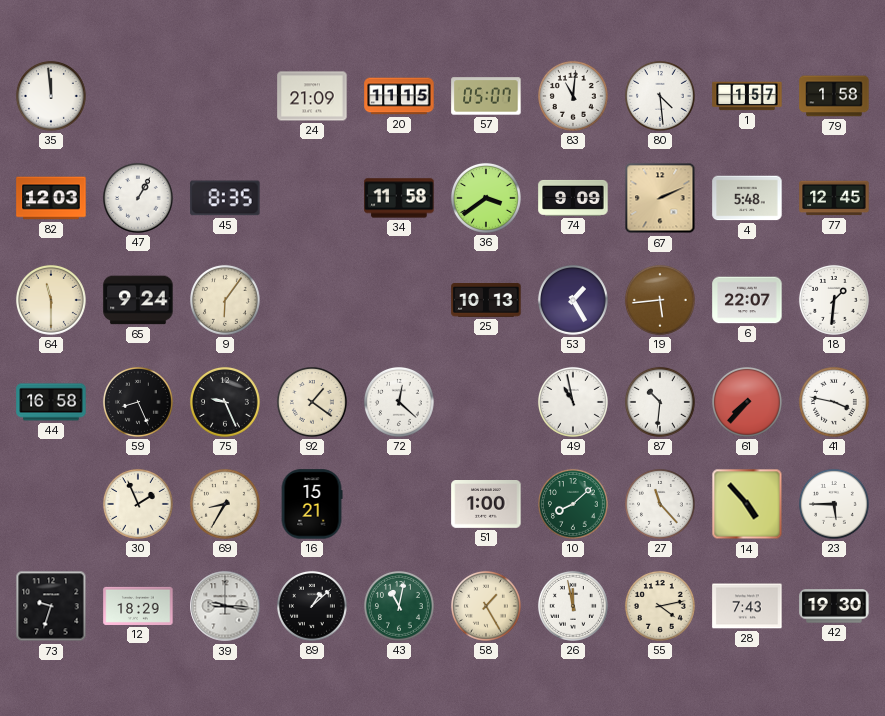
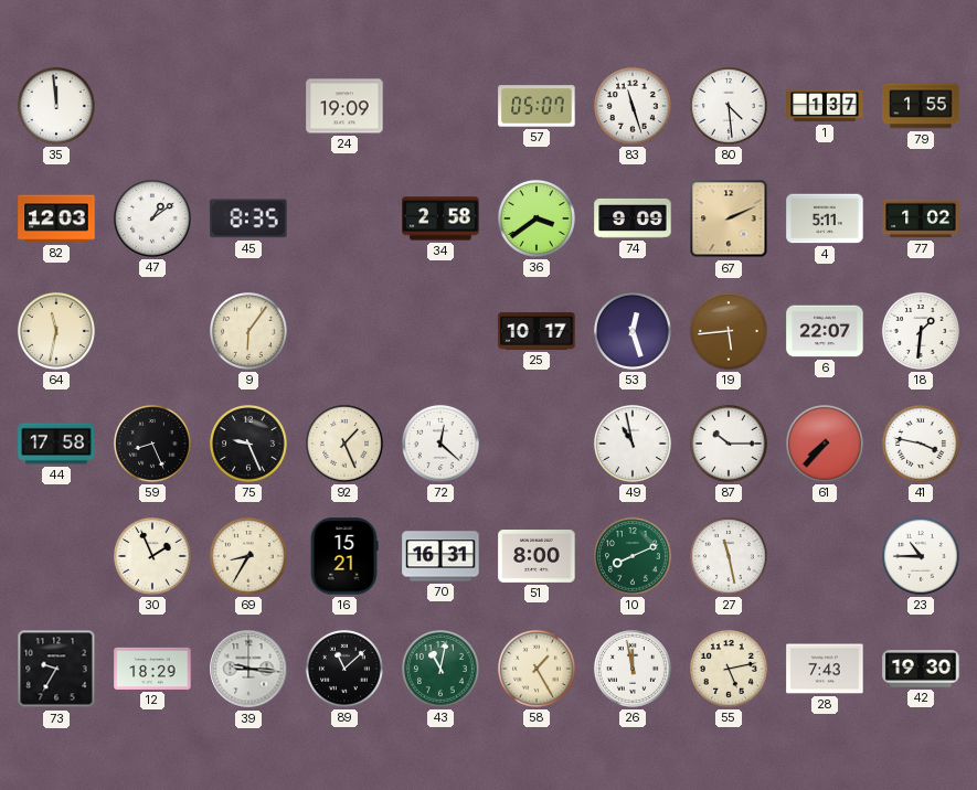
24: 21:09 -> 19:09 (344, 106)
20: 11:15 -> none (399, 96)
83: 11:01 -> 11:27 (633, 106)
1: 1:57 -> 1:37 (825, 106)
79: 1:58 -> 1:55 (921, 106)
47: 1:05 -> 1:09 (152, 218)
34: 11:58 -> 2:58 (440, 218)
4: 5:48 -> 5:11 (825, 218)
77: 12:45 -> 1:02 (921, 218)
64: 11:30 -> 11:32 (56, 331)
65: 9:24 -> none (138, 300)
25: 10:13 -> 10:17 (537, 332)
53: 1:25 -> 12:27 (633, 331)
44: 16:58 -> 17:58 (56, 444)
92: 1:21 -> 1:26 (344, 444)
87: 10:31 -> 10:15 (729, 444)
70: none -> 16:31 (440, 556)
51: 1:00 -> 8:00 (537, 557)
10: 8:08 -> 8:11 (633, 556)
27: 11:23 -> 11:28 (729, 556)
14: 4:53 -> none (747, 504)
23: 5:45 -> 10:45 (921, 556)
73: 9:33 -> 9:35 (56, 669)
89: 1:08 -> 11:08 (344, 669)
55: 4:13 -> 5:13 (729, 669)
